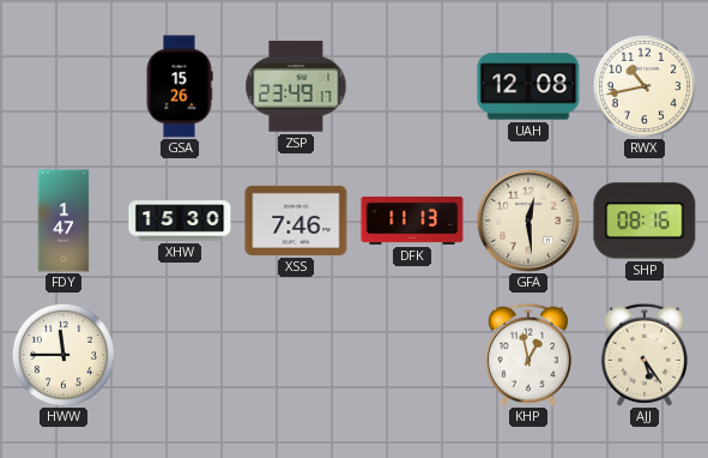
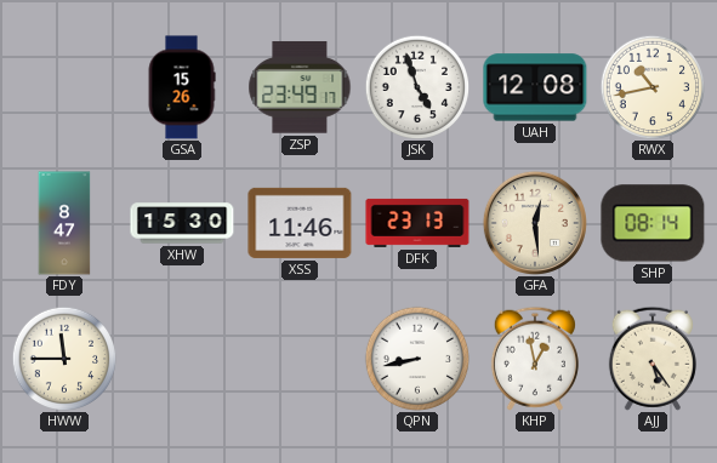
JSK: none -> 4:57 (417, 87)
FDY: 1:47 -> 8:47 (64, 223)
XSS: 7:46 -> 11:46 (300, 223)
DFK: 11:13 -> 23:13 (417, 223)
SHP: 08:16 -> 08:14 (653, 223)
QPN: none -> 8:43 (417, 359)
